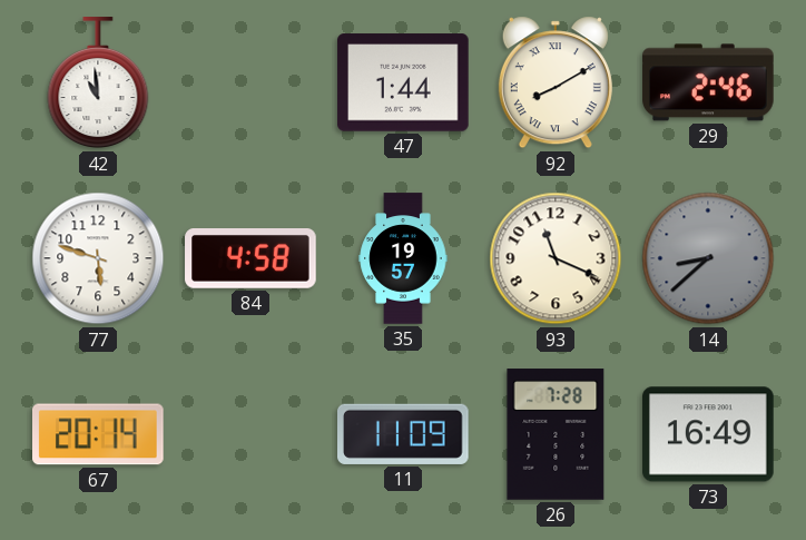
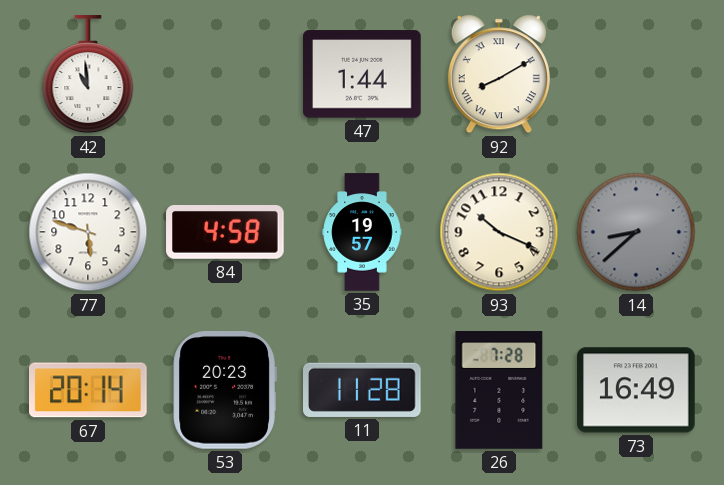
29: 2:46 -> none (708, 82)
93: 11:19 -> 10:19 (499, 232)
53: none -> 20:23 (225, 391)
11: 11:09 -> 11:28 (363, 390)
